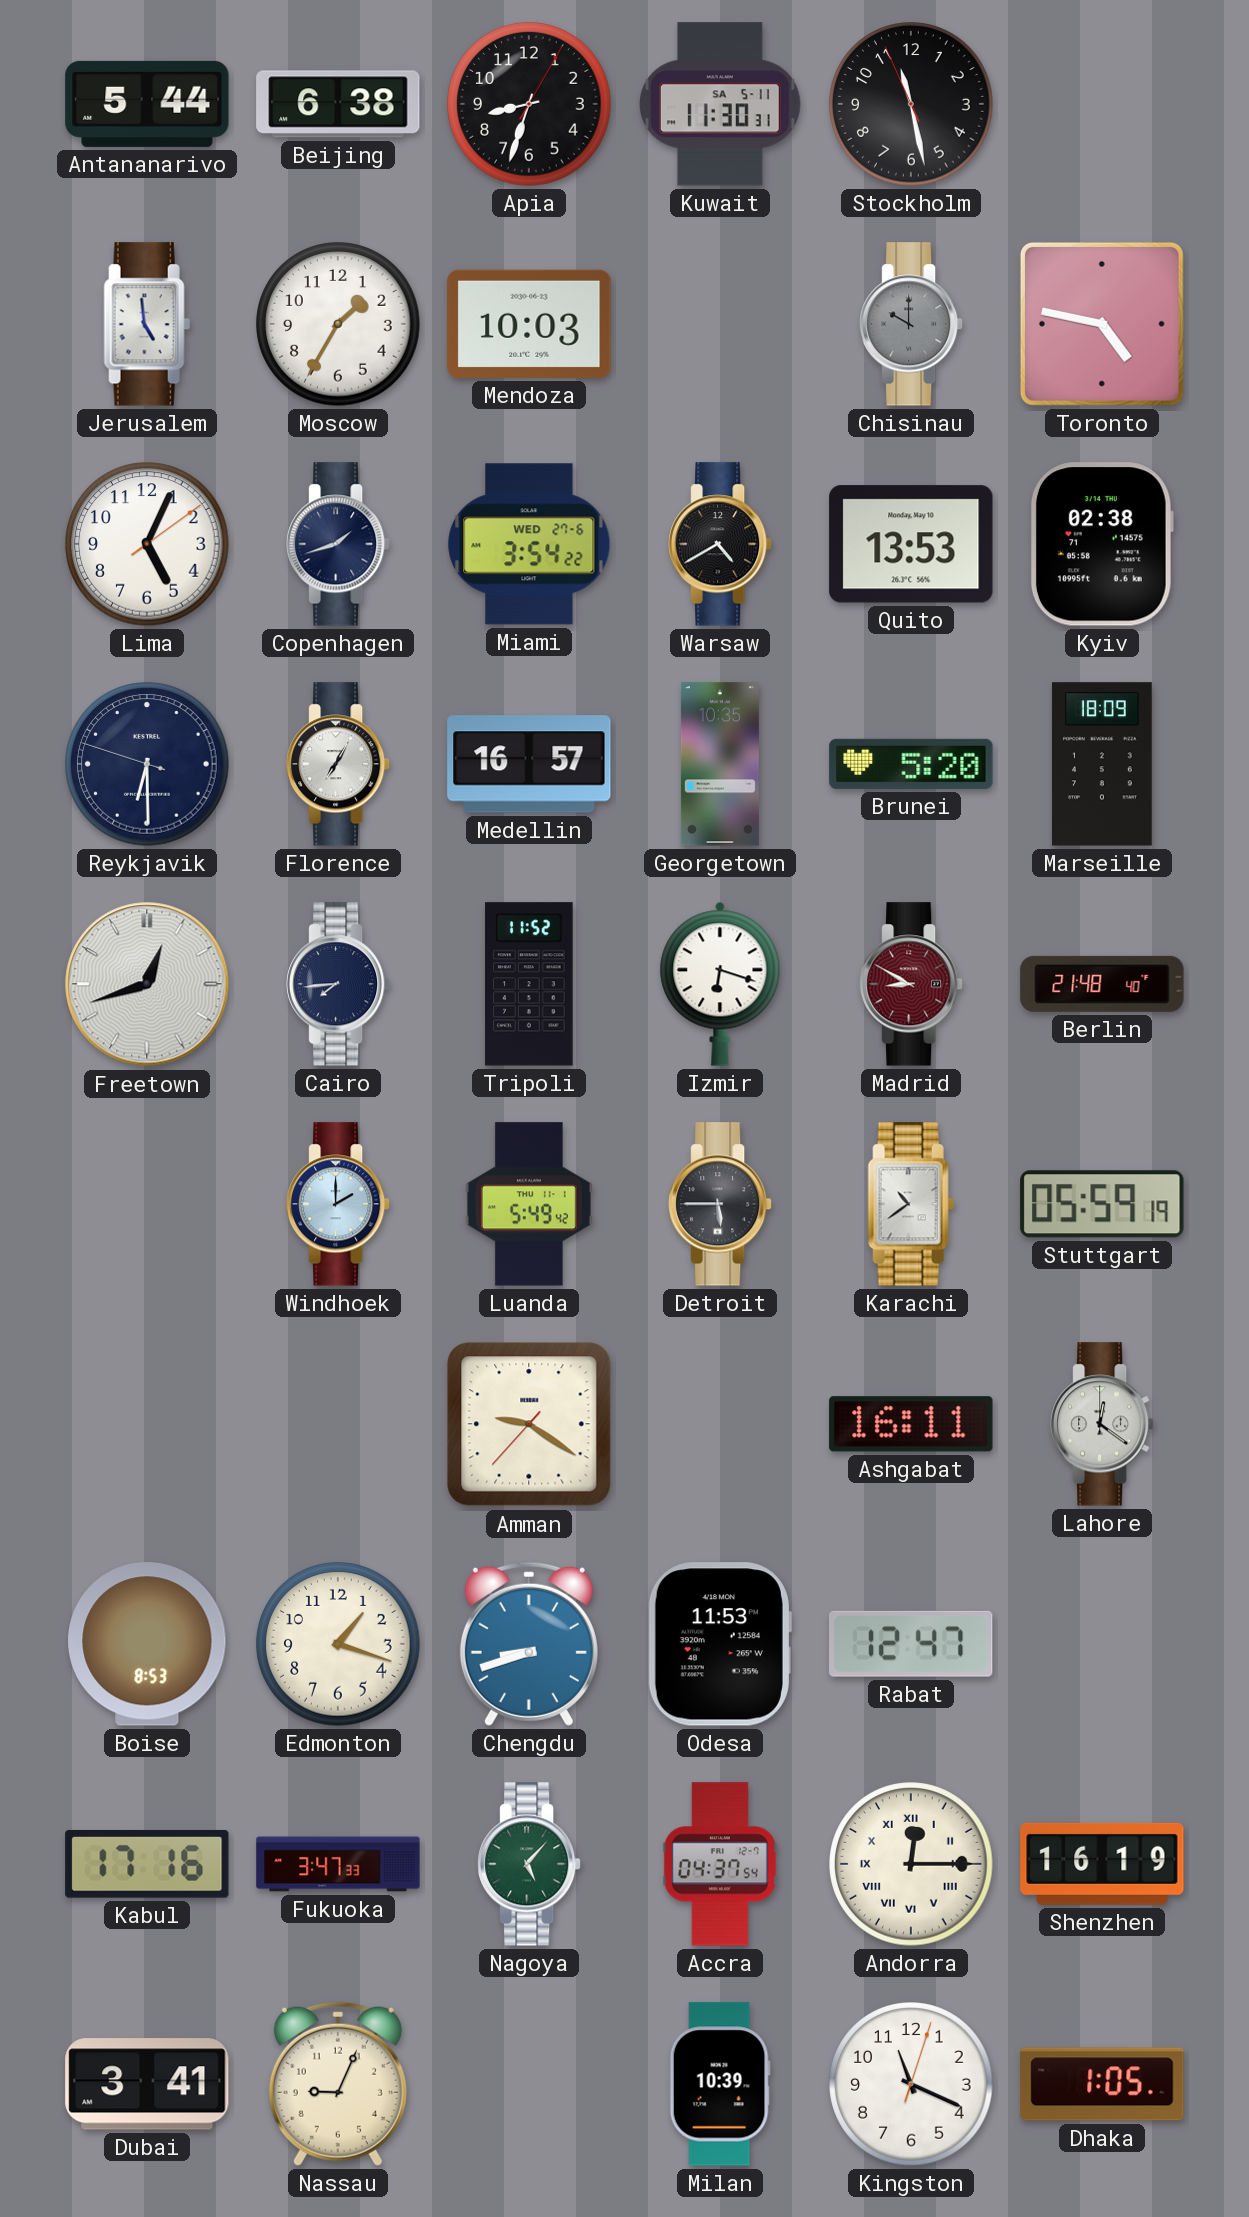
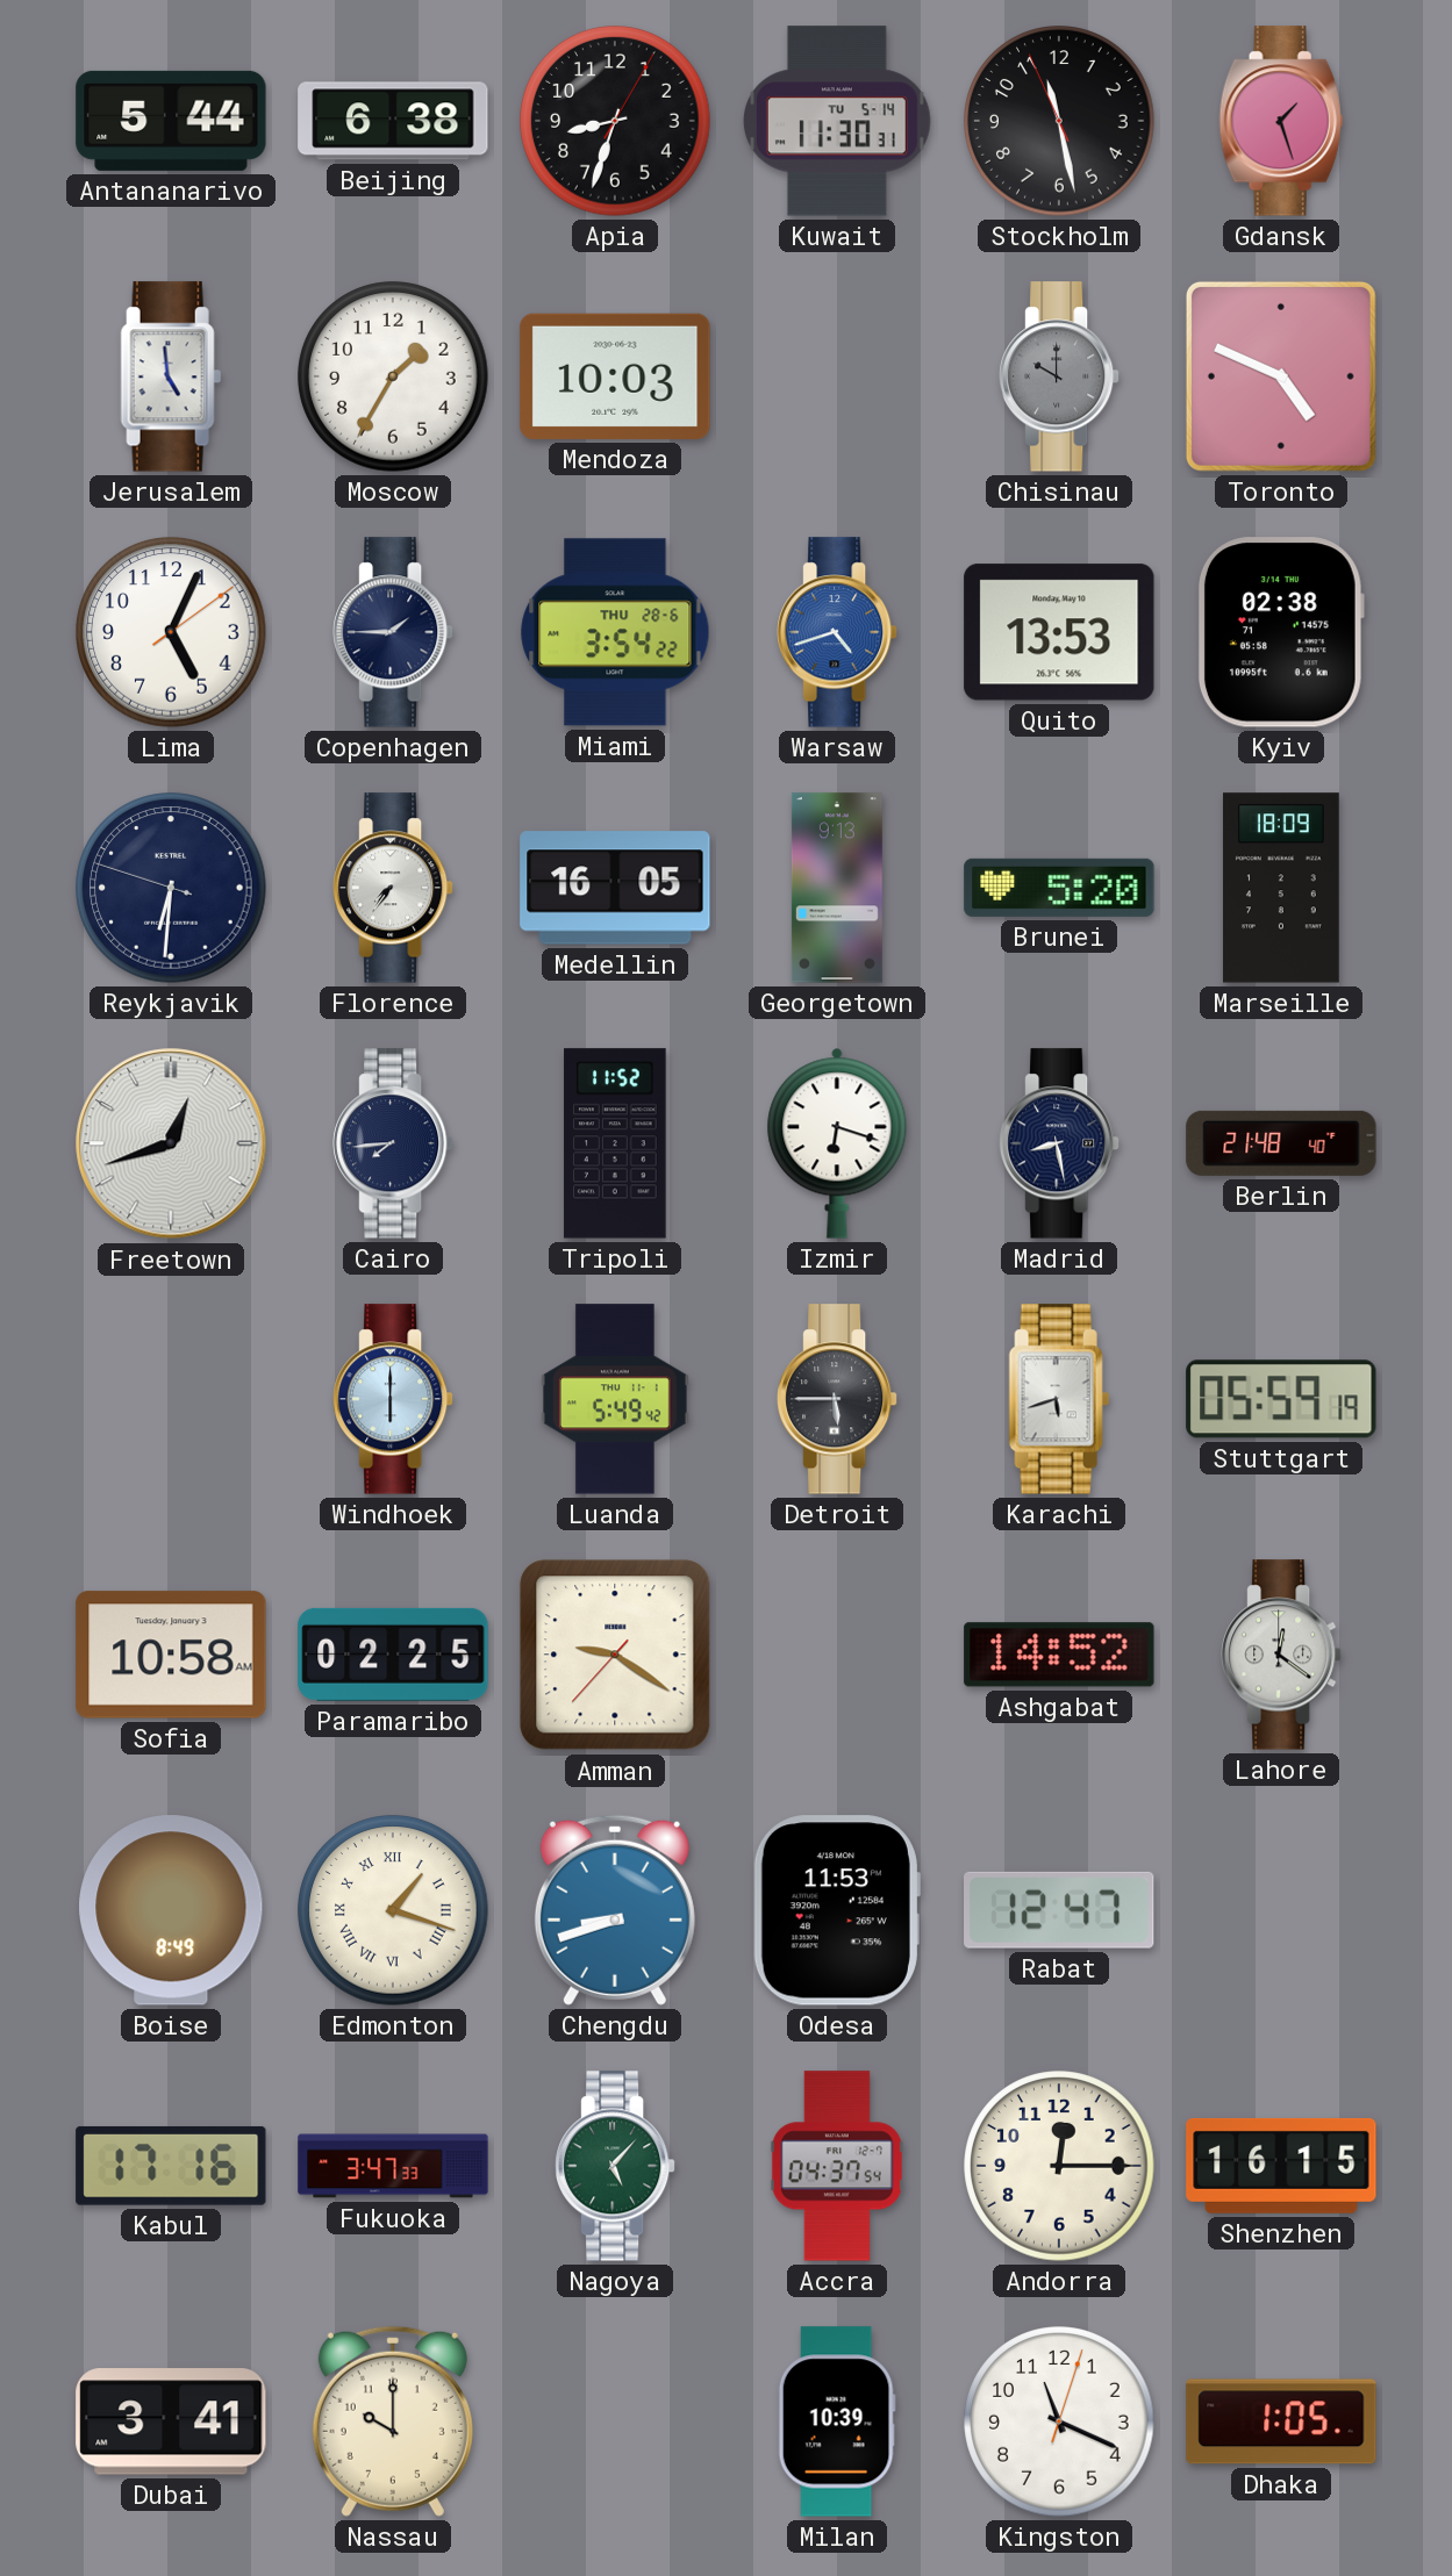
Kuwait date: SA 5-11 -> TU 5-14 (837, 121)
Gdansk: none -> 1:27 (1281, 121)
Toronto: 4:47 -> 4:49 (1281, 376)
Copenhagen: 1:42 -> 1:45 (394, 632)
Miami date: WED 27-6 -> THU 28-6 (615, 632)
Warsaw: 4:40 -> 4:42 (838, 632)
Warsaw dial: black -> blue (838, 632)
Reykjavik: 6:29 -> 6:30 (171, 888)
Florence: 7:05 -> 7:36 (394, 888)
Medellin: 16:57 -> 16:05 (615, 888)
Georgetown: 10:35 -> 9:13 (837, 888)
Madrid: 8:50 -> 8:28 (1060, 1143)
Madrid dial: burgundy -> navy (1060, 1143)
Windhoek: 2:00 -> 6:00 (394, 1399)
Karachi: 10:39 -> 5:42 (1059, 1399)
Sofia: none -> 10:58 (171, 1655)
Paramaribo: none -> 02:25 (393, 1655)
Ashgabat: 16:11 -> 14:52 (1059, 1655)
Boise: 8:53 -> 8:49 (171, 1910)
Edmonton numerals: Arabic -> Roman (393, 1910)
Andorra numerals: Roman -> Arabic (1059, 2166)
Shenzhen: 16:19 -> 16:15 (1281, 2166)
Nassau: 9:04 -> 10:00 (393, 2421)
